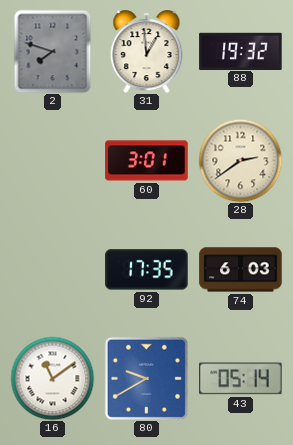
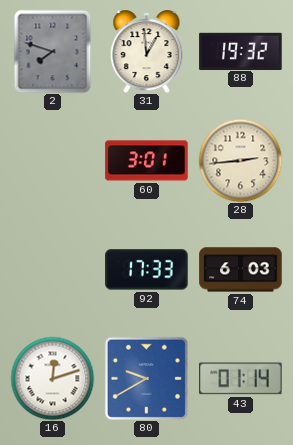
28: 2:39 -> 2:44 (240, 160)
92: 17:35 -> 17:33 (147, 270)
16: 11:09 -> 12:12 (52, 378)
43: 05:14 -> 01:14 (241, 379)
